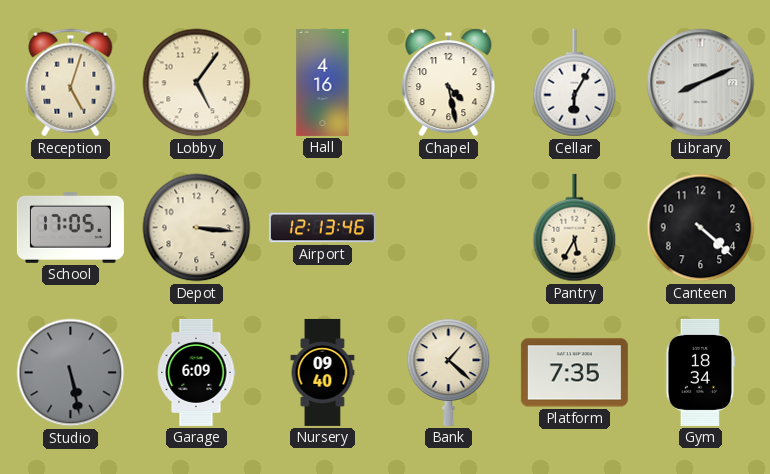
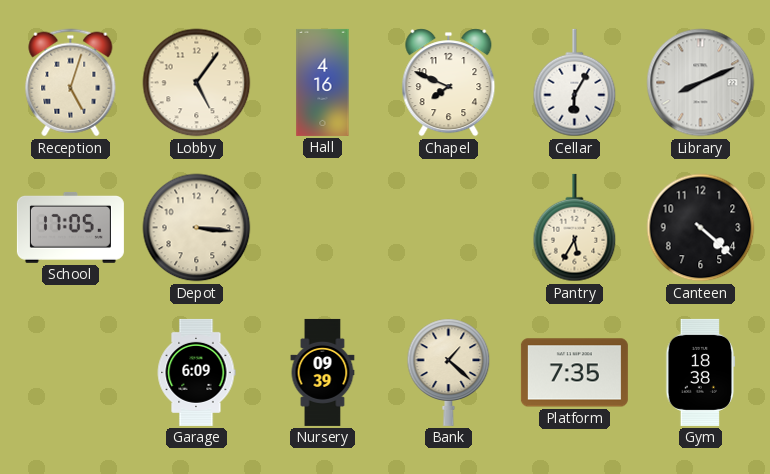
Chapel: 4:28 -> 7:49 (449, 83)
Airport: 12:13 -> none (322, 228)
Studio: 5:28 -> none (71, 373)
Nursery: 09:40 -> 09:39 (323, 372)
Gym: 18:34 -> 18:38 (701, 372)
